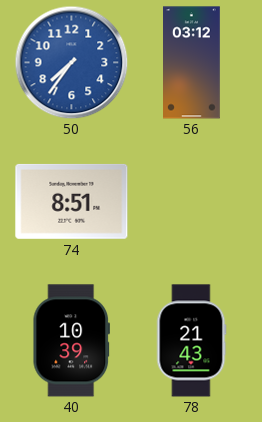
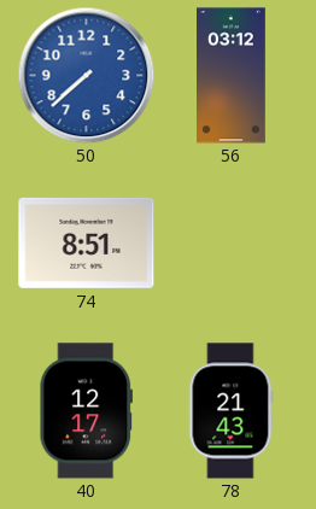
50: 7:36 -> 7:38 (86, 75)
40: 10:39 -> 12:17 (86, 411)
